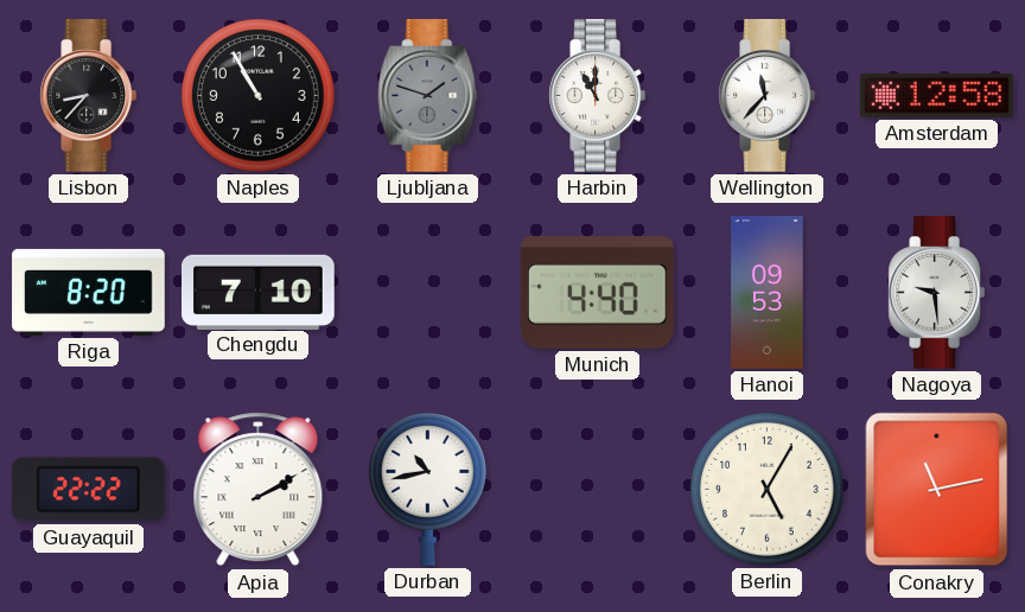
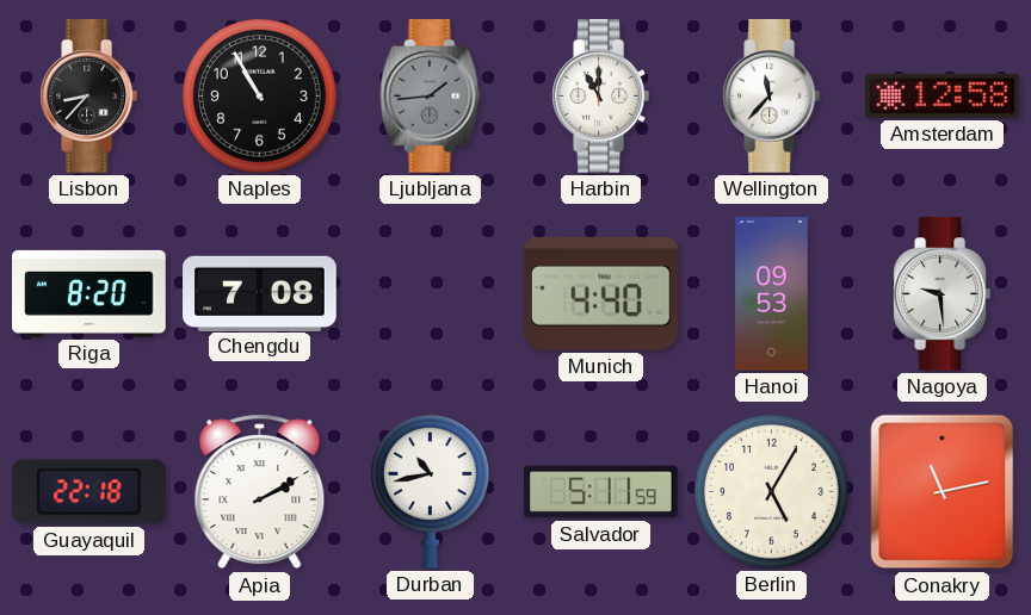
Ljubljana: 1:48 -> 1:44 (431, 97)
Chengdu: 7:10 -> 7:08 (260, 293)
Guayaquil: 22:22 -> 22:18 (88, 492)
Salvador: none -> 5:11 (601, 492)
